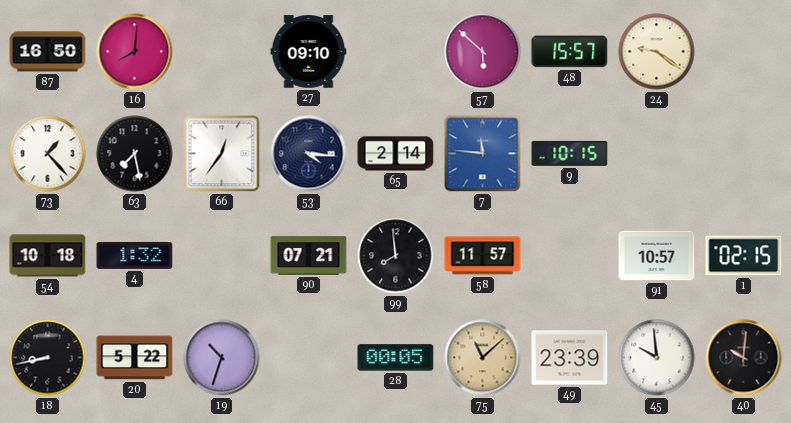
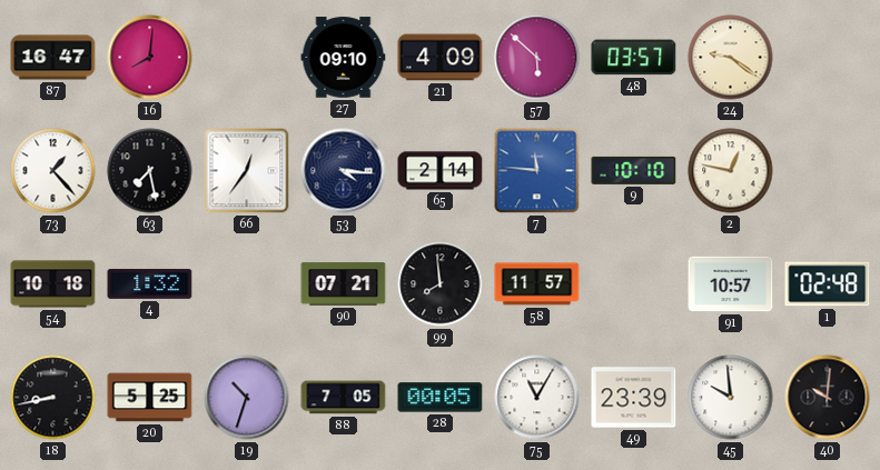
87: 16:50 -> 16:47 (53, 58)
21: none -> 4:09 (441, 58)
48: 15:57 -> 03:57 (634, 58)
9: 10:15 -> 10:10 (634, 170)
2: none -> 12:47 (731, 171)
1: 02:15 -> 02:48 (828, 284)
20: 5:22 -> 5:25 (150, 398)
88: none -> 7:05 (344, 398)
75: 11:08 -> 11:05 (537, 398)
75 dial: champagne -> white (537, 398)
